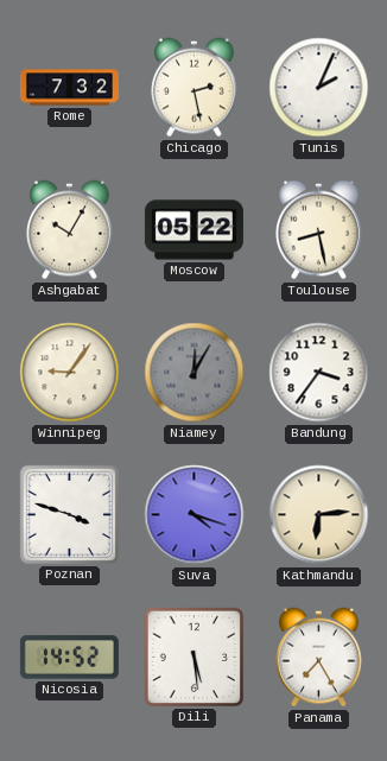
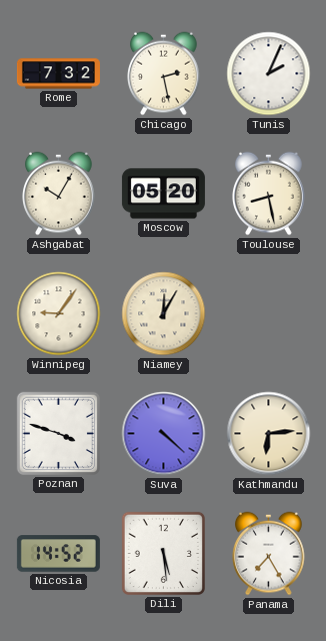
Moscow: 05:22 -> 05:20 (163, 194)
Niamey dial: grey -> cream (164, 314)
Bandung: 3:36 -> none (319, 373)
Suva: 4:18 -> 4:22 (164, 434)
